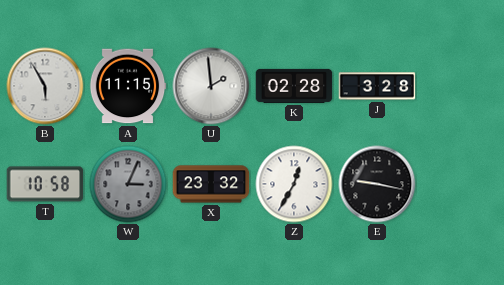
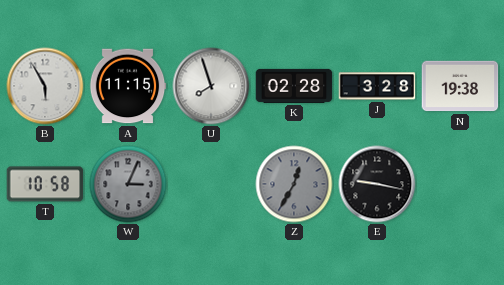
U: 1:59 -> 7:57 (211, 86)
N: none -> 19:38 (460, 86)
X: 23:32 -> none (211, 184)
Z dial: white -> grey (294, 184)
